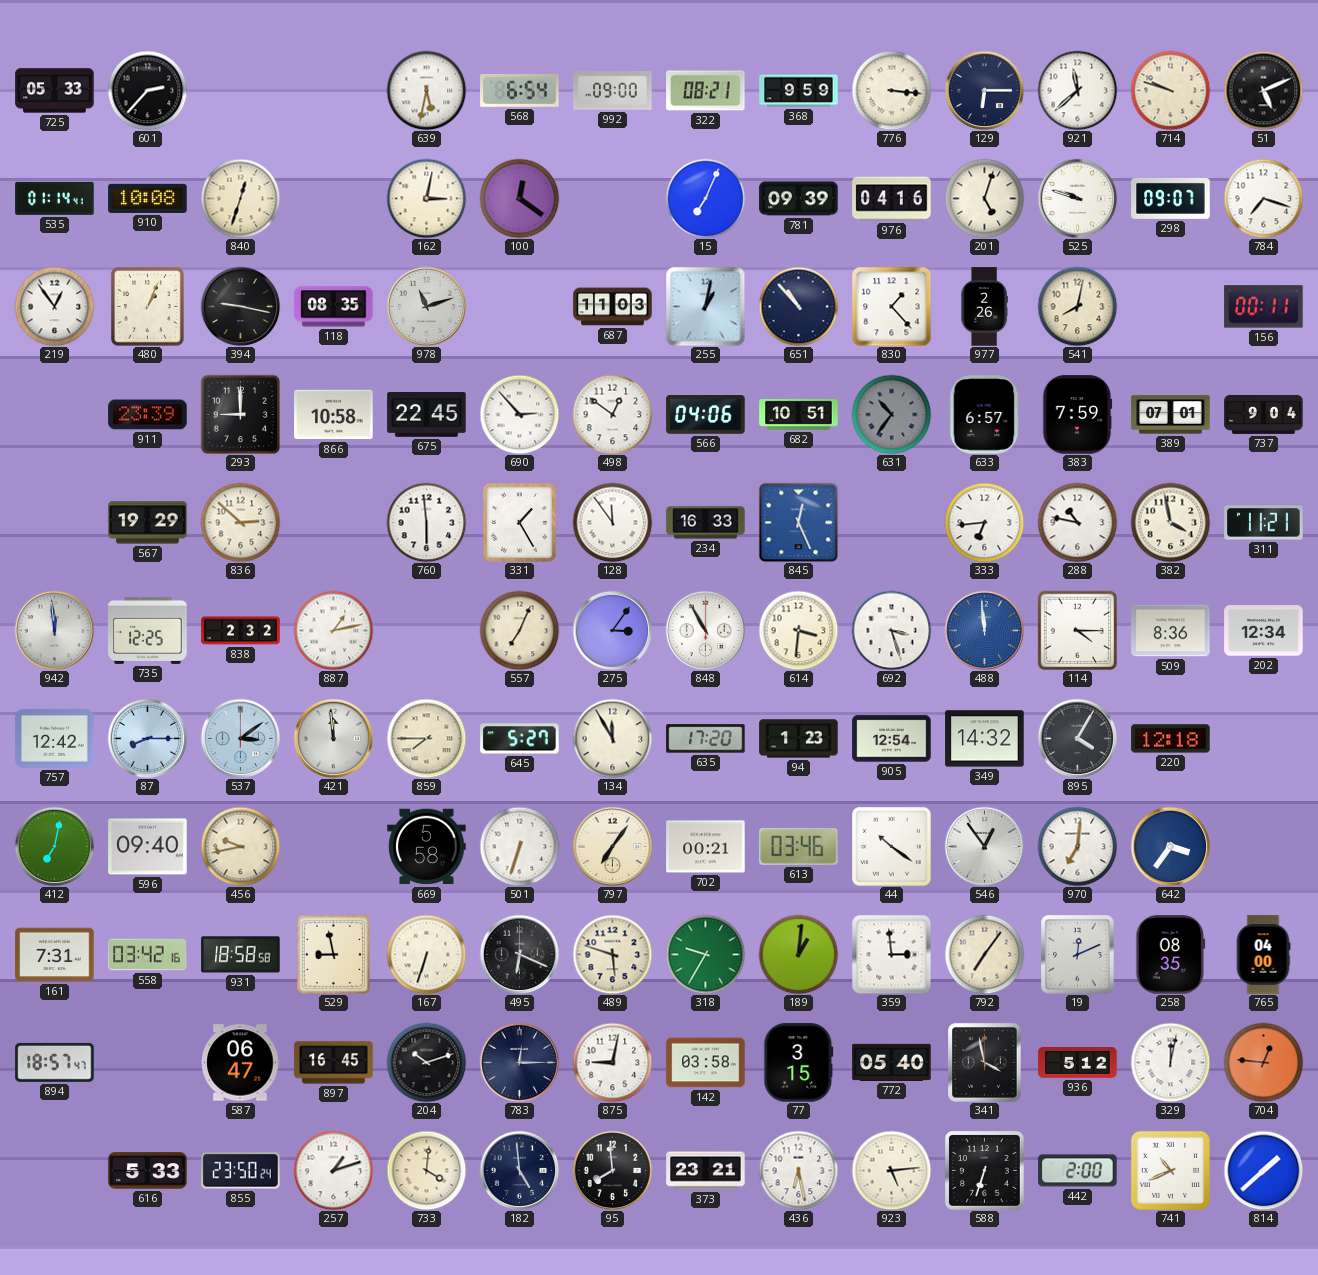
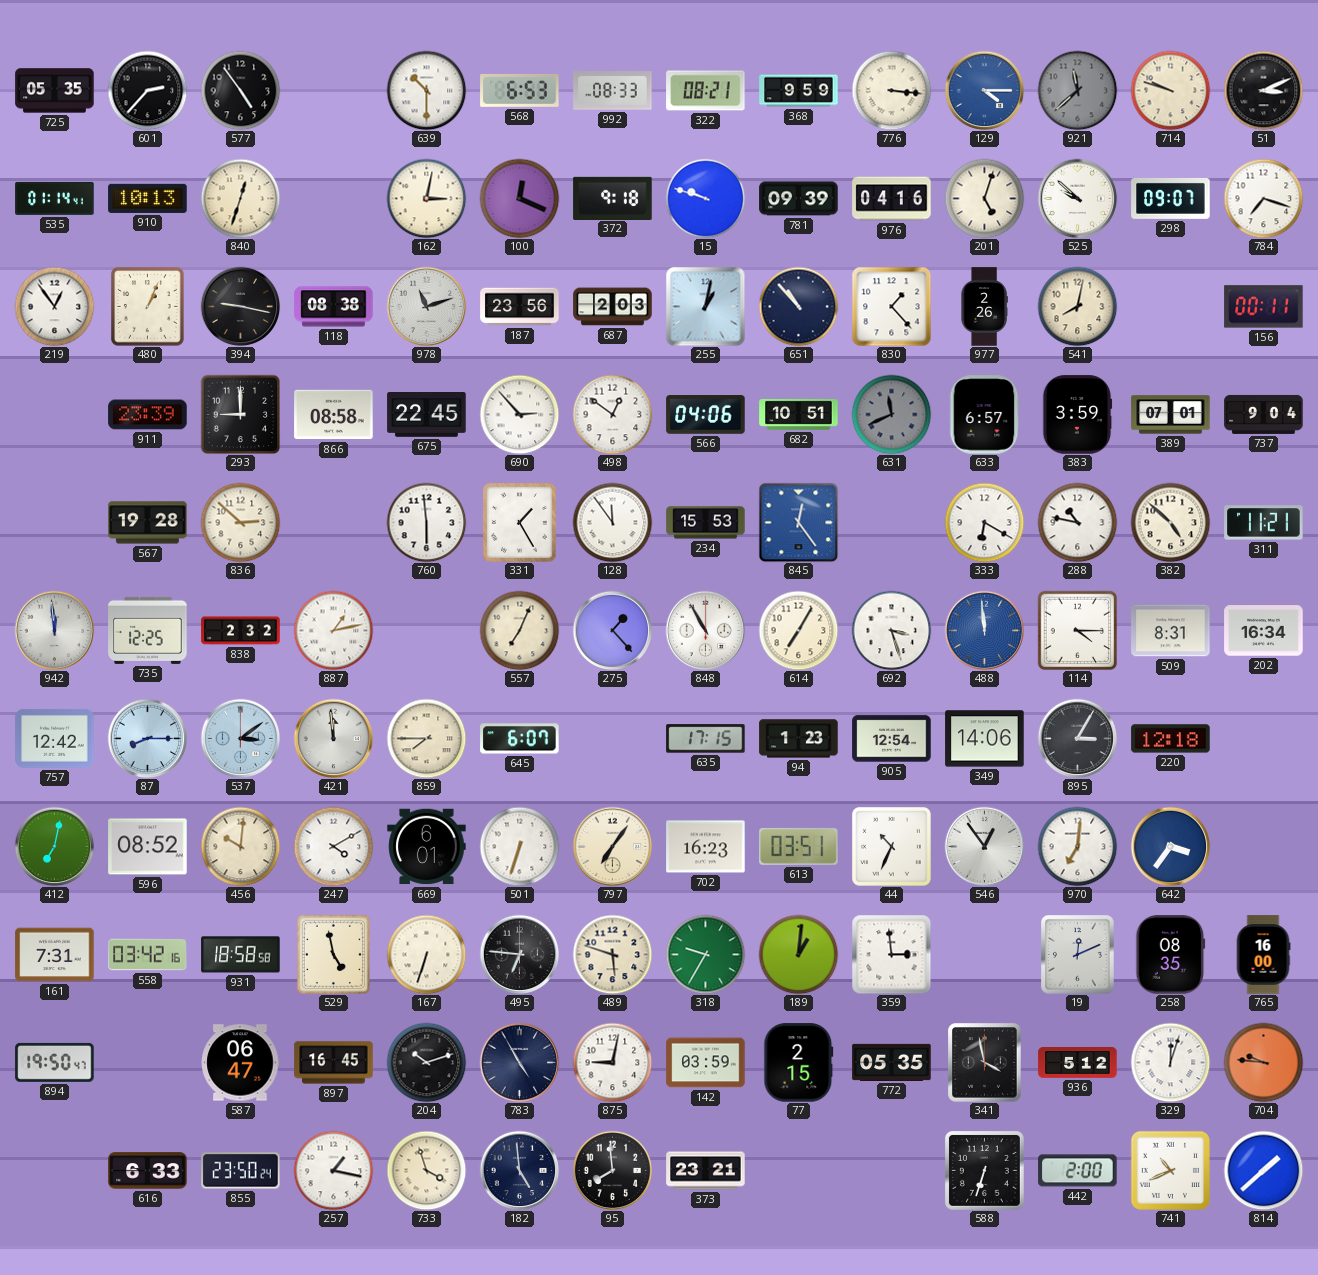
725: 05:33 -> 05:35 (55, 91)
577: none -> 4:54 (240, 90)
639: 5:32 -> 10:30 (426, 90)
568: 6:54 -> 6:53 (520, 90)
992: 09:00 -> 08:33 (613, 91)
129: 6:15 -> 4:15 (984, 90)
129 dial: navy -> blue (984, 90)
921 dial: white -> grey (1077, 90)
51: 5:11 -> 3:11 (1263, 90)
910: 10:08 -> 10:13 (148, 198)
100: 12:21 -> 12:19 (519, 198)
372: none -> 9:18 (613, 198)
15: 7:04 -> 9:48 (705, 198)
525: 9:48 -> 9:52 (1077, 198)
118: 08:35 -> 08:38 (334, 307)
187: none -> 23:56 (520, 307)
687: 11:03 -> 2:03 (613, 307)
866: 10:58 -> 08:58 (334, 415)
631: 10:36 -> 11:41 (891, 414)
383: 7:59 -> 3:59 (1077, 415)
567: 19:29 -> 19:28 (148, 523)
234: 16:33 -> 15:53 (706, 523)
845: 12:26 -> 12:24 (798, 522)
333: 6:44 -> 6:20 (984, 522)
382: 3:58 -> 4:52 (1170, 522)
275: 3:06 -> 1:23 (612, 630)
614: 3:31 -> 7:05 (798, 630)
509: 8:36 -> 8:31 (1171, 631)
202: 12:34 -> 16:34 (1264, 631)
645: 5:27 -> 6:07 (520, 739)
134: 11:55 -> none (612, 738)
635: 17:20 -> 17:15 (706, 739)
349: 14:32 -> 14:06 (985, 739)
895: 4:05 -> 3:05 (1077, 738)
596: 09:40 -> 08:52 (148, 847)
456: 9:43 -> 10:01 (240, 846)
247: none -> 4:10 (333, 846)
669: 5:58 -> 6:01 (427, 847)
702: 00:21 -> 16:23 (706, 847)
613: 03:46 -> 03:51 (799, 846)
44: 10:21 -> 10:34 (891, 846)
529: 8:58 -> 4:58 (333, 954)
495: 6:19 -> 6:46 (519, 954)
792: 7:06 -> none (984, 954)
765: 04:00 -> 16:00 (1263, 955)
894: 18:57 -> 19:50 (55, 1062)
783: 12:15 -> 4:55 (519, 1062)
142: 03:58 -> 03:59 (706, 1063)
77: 3:15 -> 2:15 (799, 1063)
772: 05:40 -> 05:35 (892, 1062)
329: 12:02 -> 12:03 (1170, 1062)
704: 12:46 -> 9:46 (1263, 1062)
616: 5:33 -> 6:33 (148, 1171)
257: 1:12 -> 1:17 (333, 1170)
733: 4:01 -> 3:57 (426, 1170)
436: 6:28 -> none (798, 1170)
923: 5:14 -> none (891, 1170)
